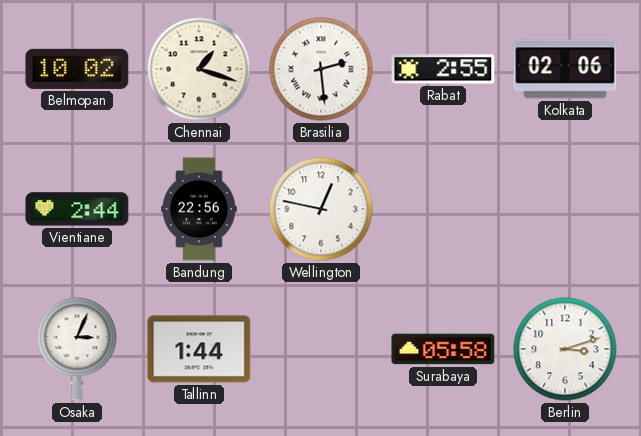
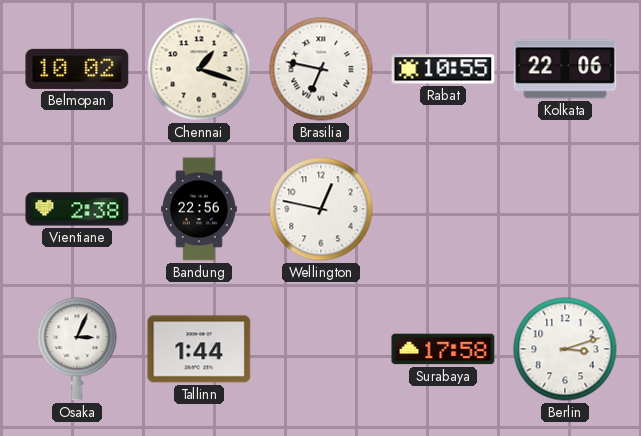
Brasilia: 2:29 -> 6:47 (321, 69)
Rabat: 2:55 -> 10:55 (443, 69)
Kolkata: 02:06 -> 22:06 (565, 69)
Vientiane: 2:44 -> 2:38 (77, 209)
Surabaya: 05:58 -> 17:58 (443, 349)
